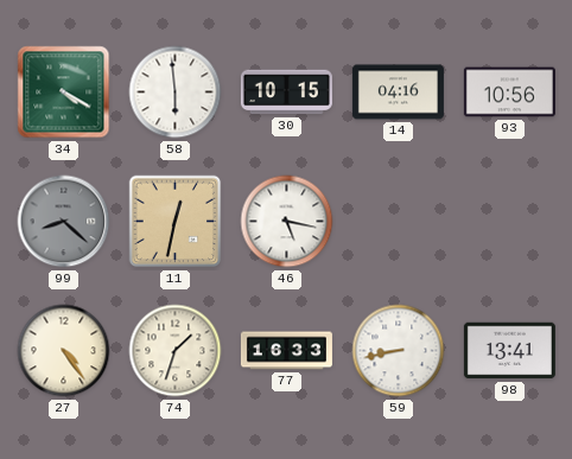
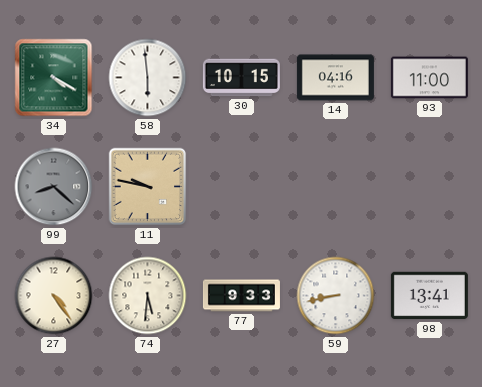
93: 10:56 -> 11:00 (429, 78)
11: 12:32 -> 9:47 (148, 187)
46: 5:17 -> none (287, 222)
74: 1:33 -> 5:31 (148, 296)
77: 16:33 -> 9:33 (241, 296)
